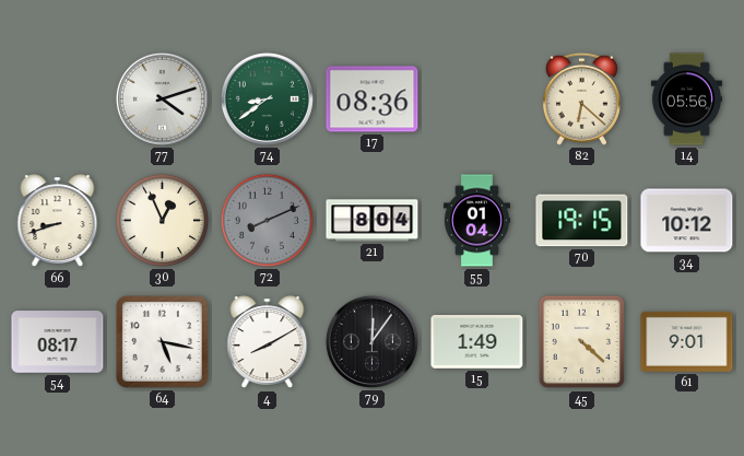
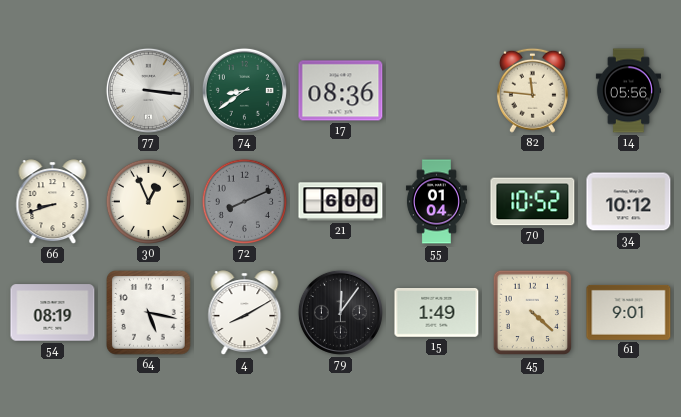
77: 4:12 -> 3:16 (148, 90)
82: 6:22 -> 11:46 (532, 90)
21: 8:04 -> 6:00 (341, 202)
70: 19:15 -> 10:52 (533, 202)
54: 08:17 -> 08:19 (53, 313)
